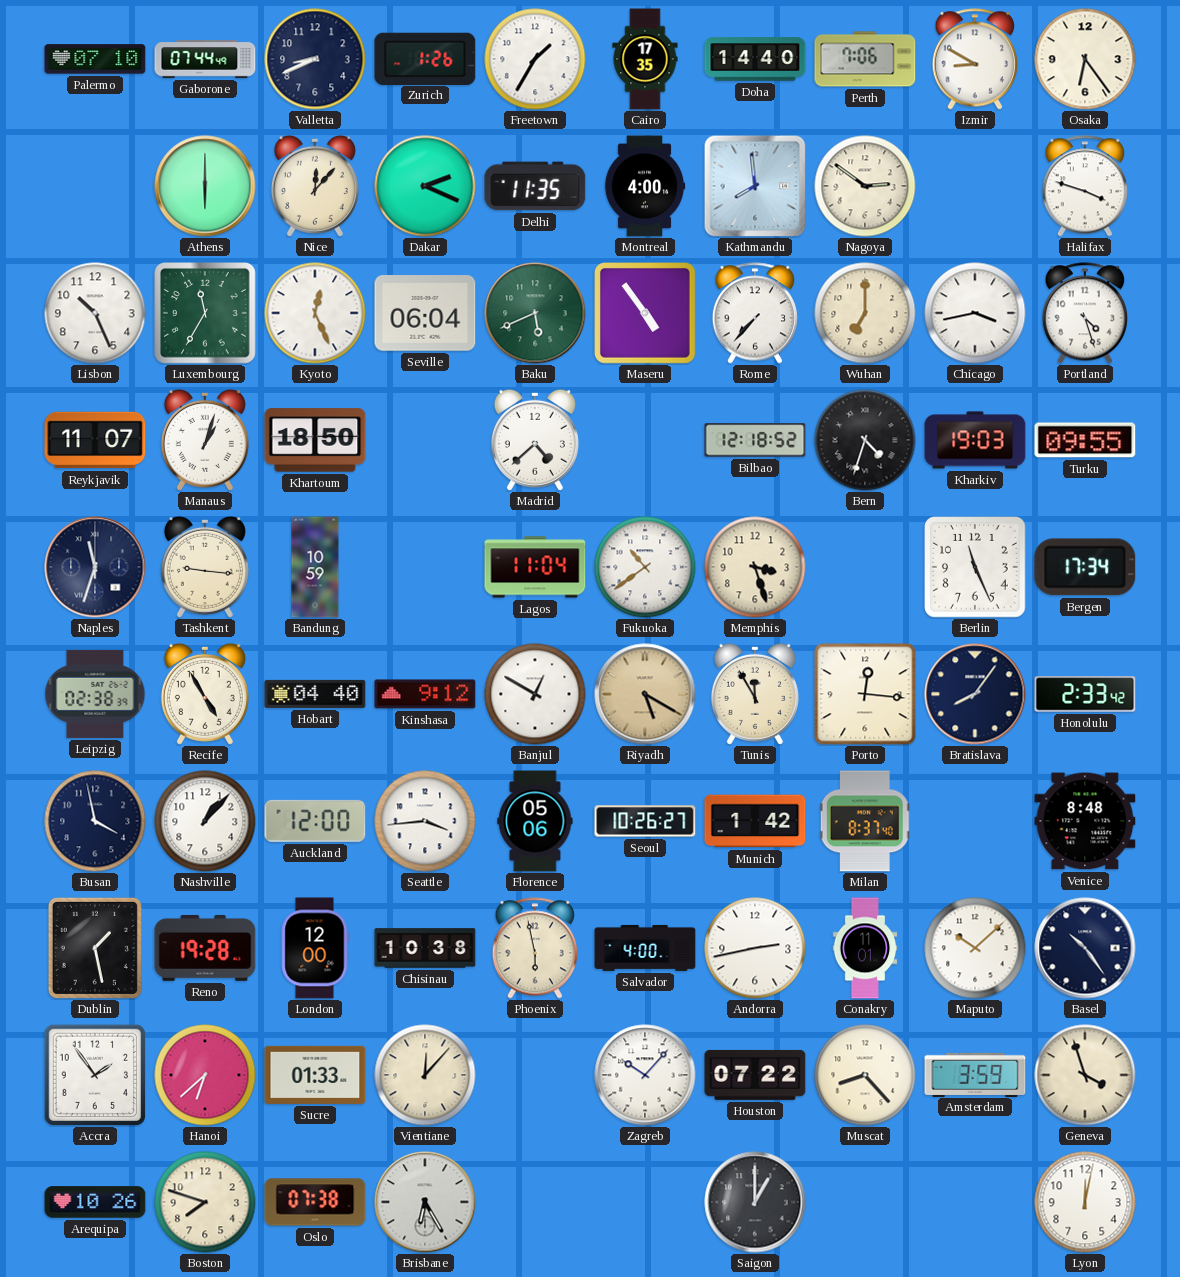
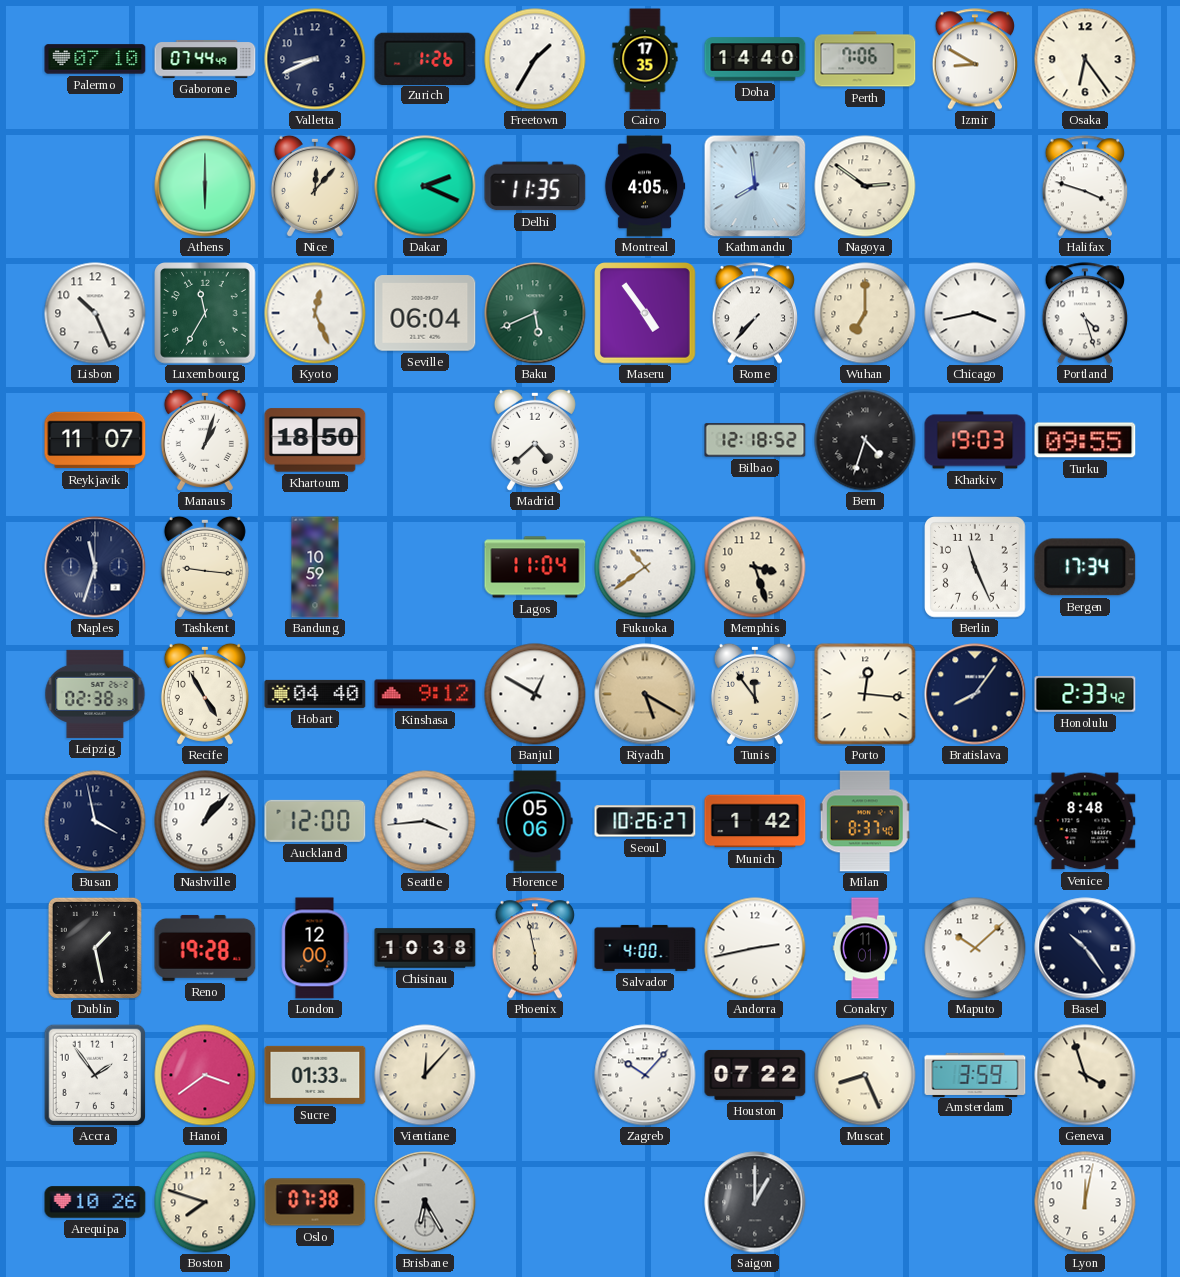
Montreal: 4:00 -> 4:05 (645, 186)
Tunis: 11:55 -> 11:54 (755, 694)
Hanoi: 6:38 -> 3:39 (205, 1075)
Muscat: 8:23 -> 8:26 (865, 1075)
